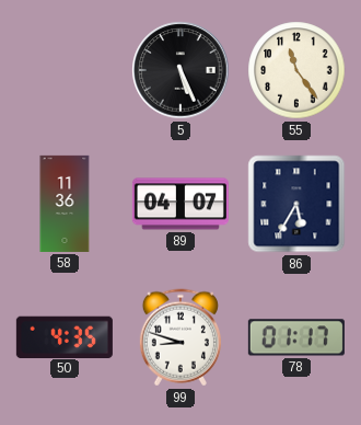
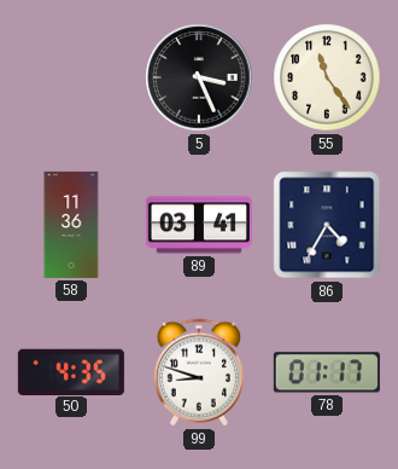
5: 5:26 -> 3:26 (199, 77)
89: 04:07 -> 03:41 (199, 225)
86: 5:35 -> 4:35 (327, 225)
